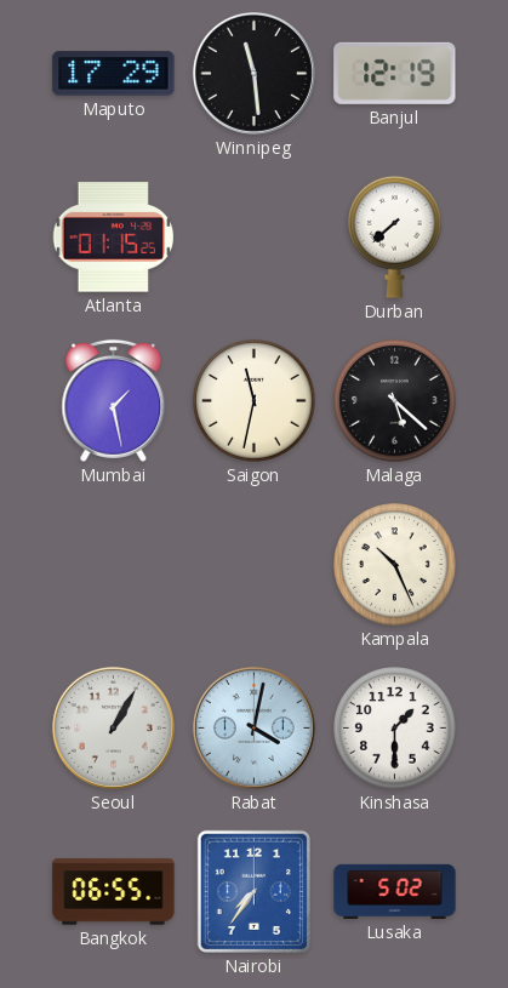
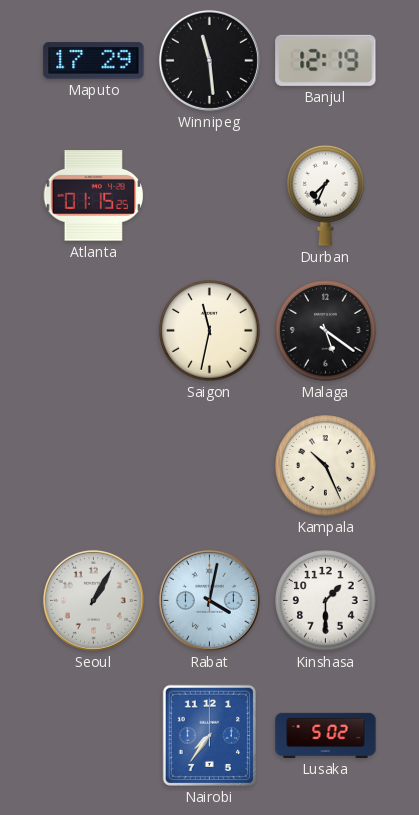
Durban: 7:38 -> 7:34 (326, 195)
Mumbai: 1:28 -> none (114, 400)
Malaga: 5:22 -> 5:21 (326, 331)
Bangkok: 06:55 -> none (114, 892)
